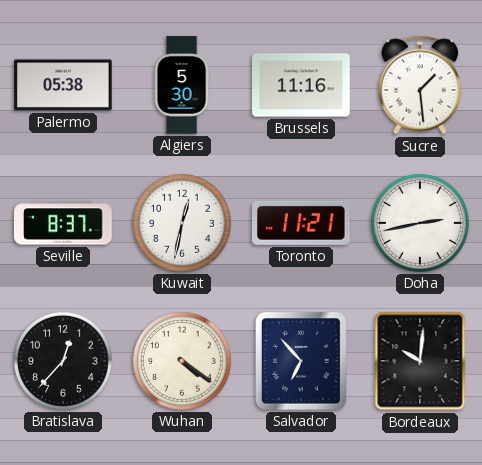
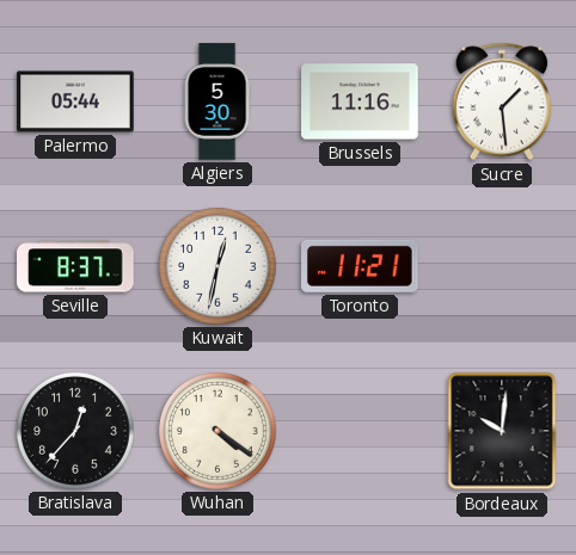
Palermo: 05:38 -> 05:44 (75, 101)
Doha: 2:43 -> none (421, 224)
Salvador: 6:53 -> none (302, 362)
